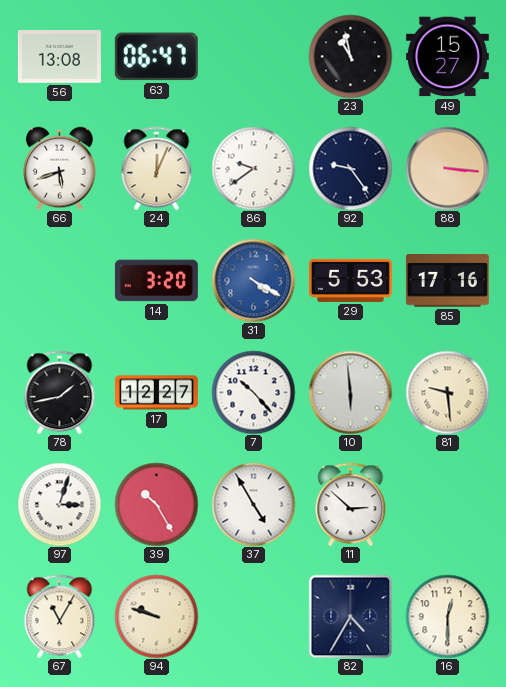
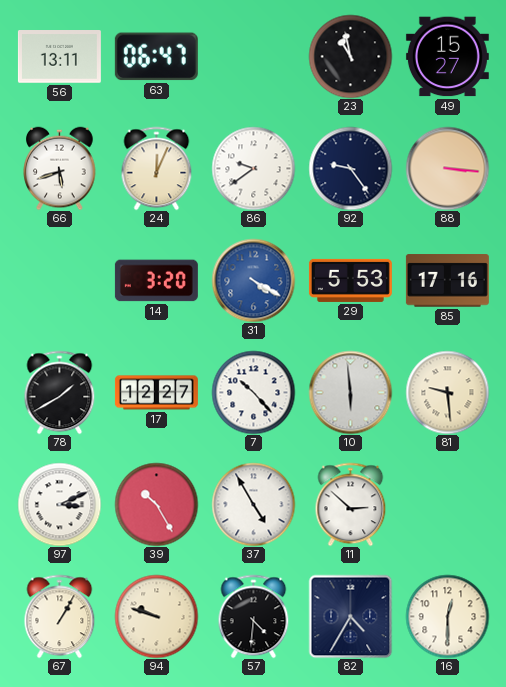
56: 13:08 -> 13:11 (59, 57)
78: 1:43 -> 1:40 (60, 392)
97: 3:03 -> 3:11 (59, 504)
67: 11:05 -> 1:05 (60, 616)
57: none -> 4:31 (254, 616)
